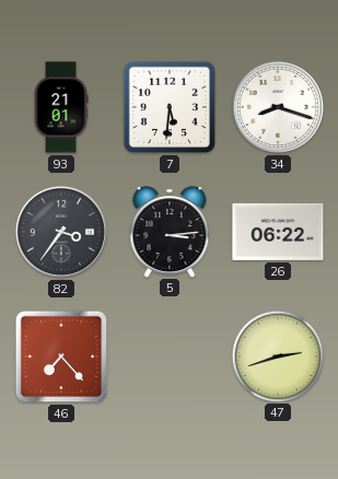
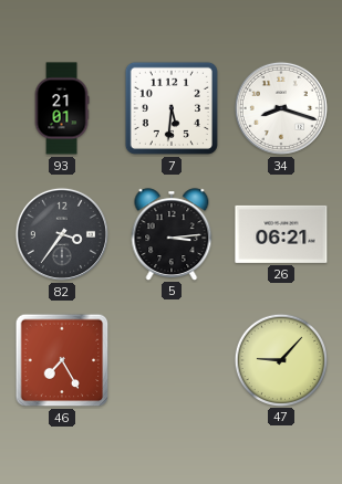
26: 06:22 -> 06:21 (281, 234)
46: 7:23 -> 7:25 (62, 360)
47: 2:42 -> 9:07 (280, 359)
